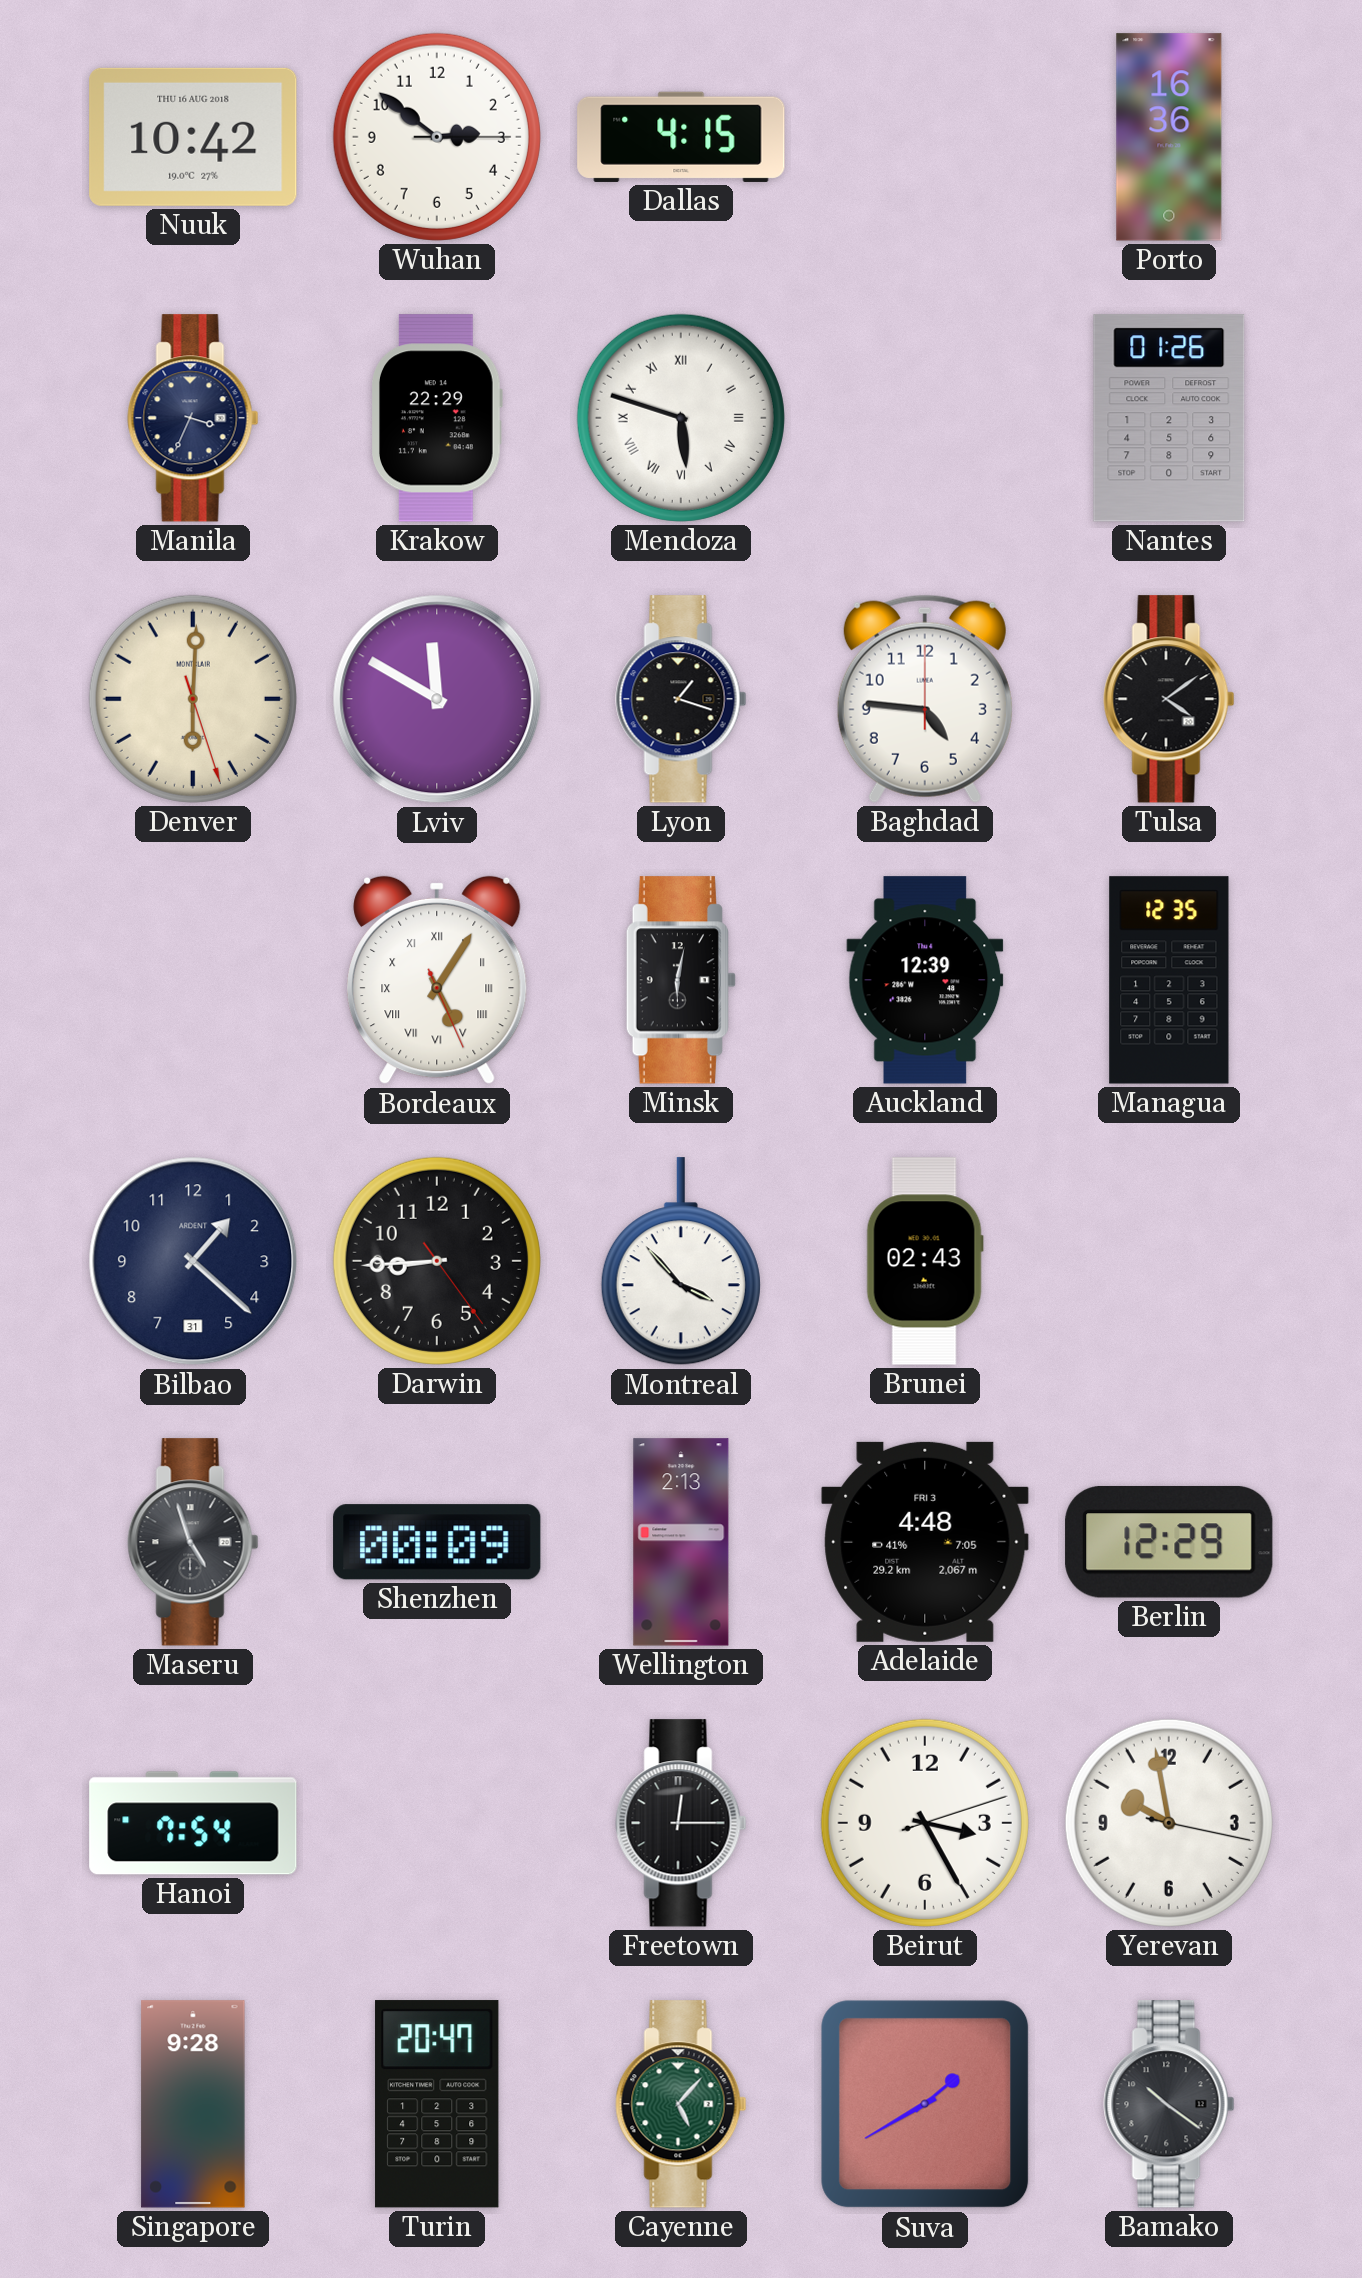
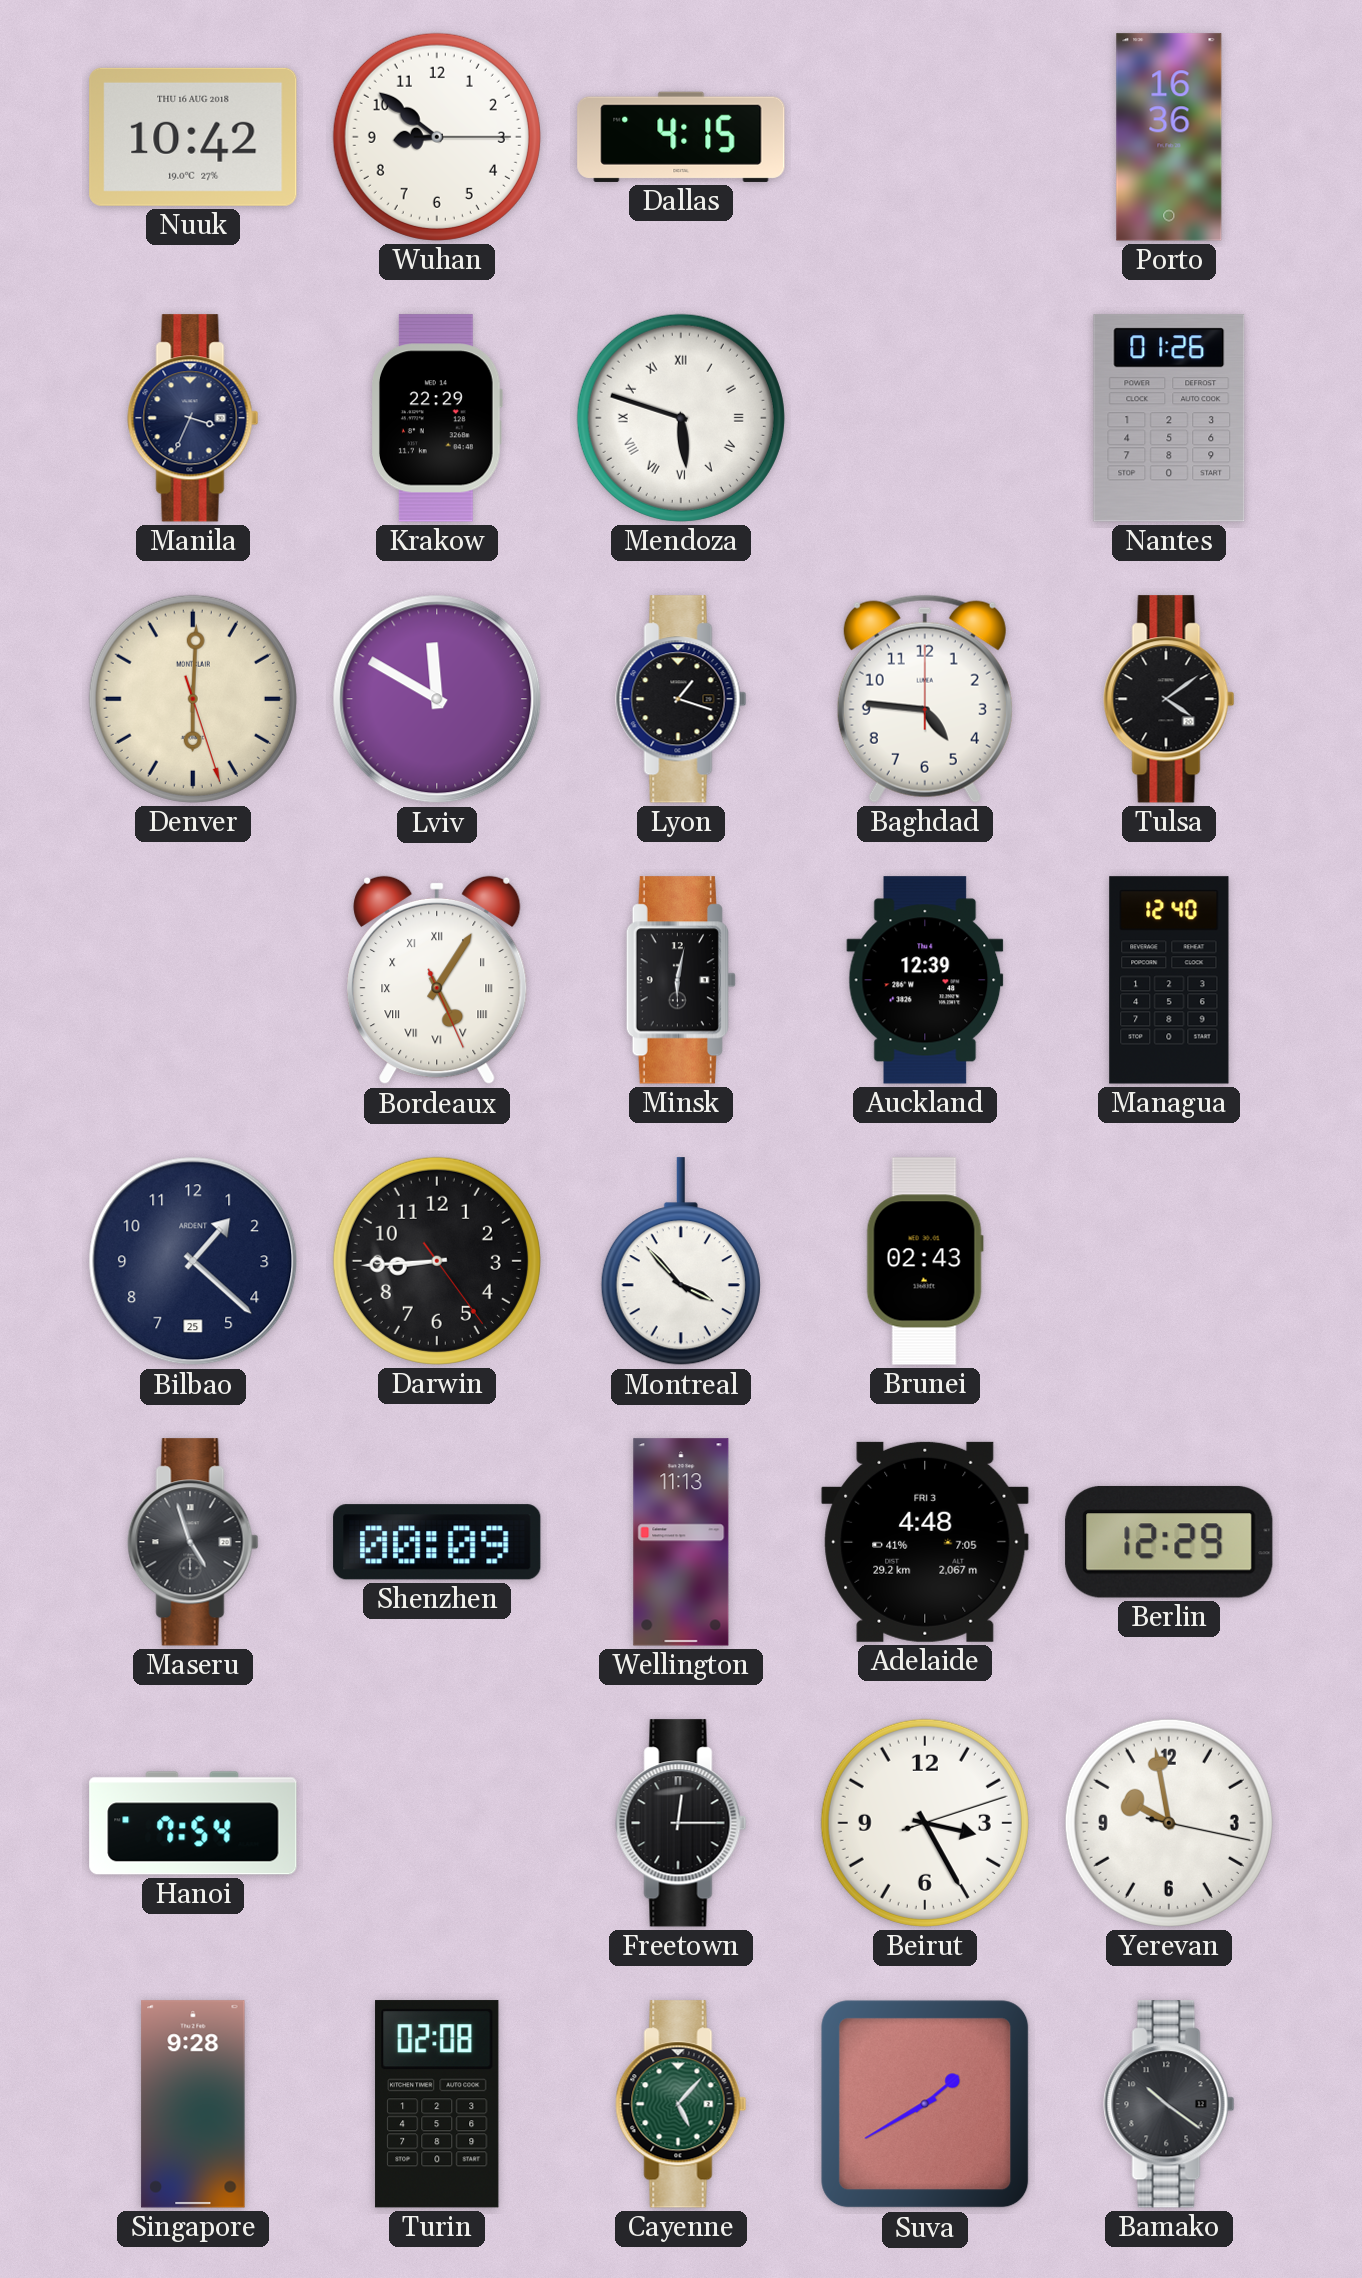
Wuhan: 2:51 -> 8:51 (437, 137)
Managua: 12:35 -> 12:40 (1169, 980)
Bilbao date: 31 -> 25 (193, 1261)
Wellington: 2:13 -> 11:13 (681, 1542)
Turin: 20:47 -> 02:08 (437, 2104)
